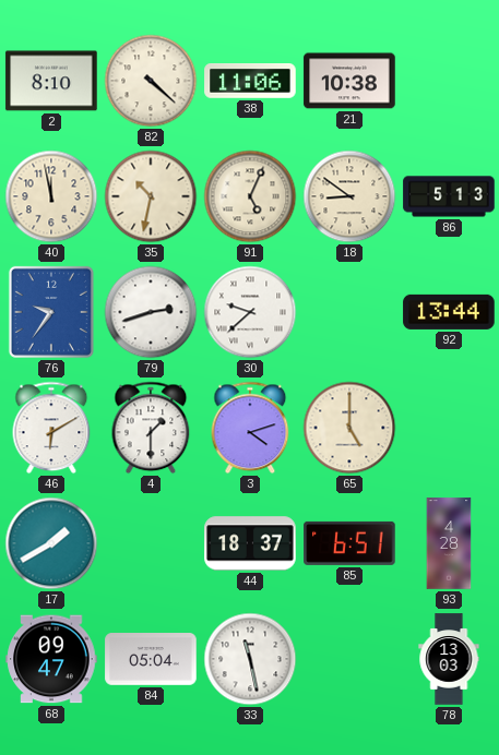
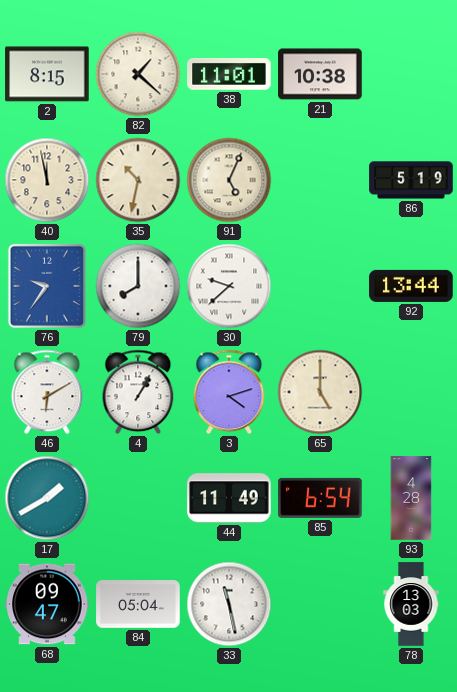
2: 8:10 -> 8:15 (47, 74)
82: 4:22 -> 1:22 (138, 74)
38: 11:06 -> 11:01 (229, 75)
18: 8:51 -> none (349, 196)
86: 5:13 -> 5:19 (411, 180)
79: 2:42 -> 8:00 (138, 286)
4: 1:30 -> 1:05 (138, 392)
44: 18:37 -> 11:49 (229, 498)
85: 6:51 -> 6:54 (320, 498)
